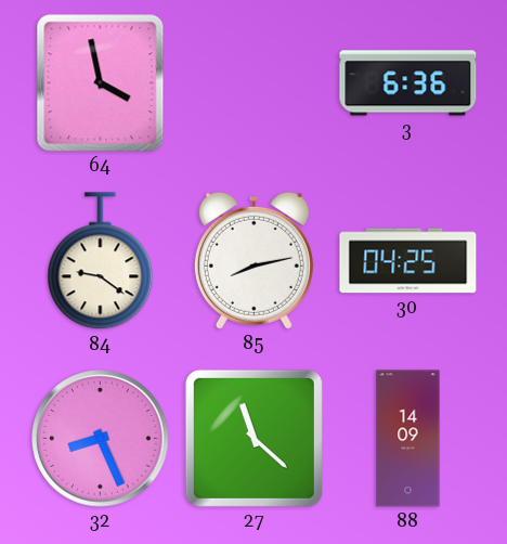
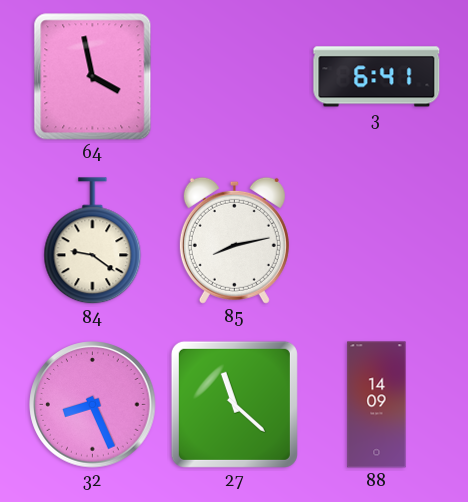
3: 6:36 -> 6:41 (377, 77)
30: 04:25 -> none (408, 261)
